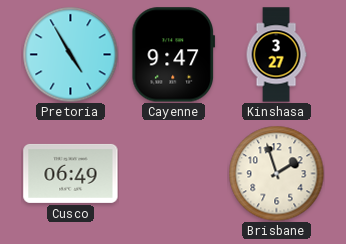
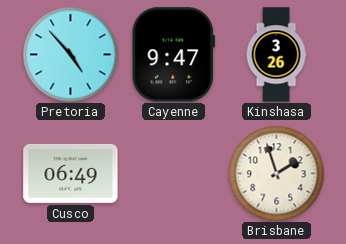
Pretoria: 4:55 -> 4:53 (70, 54)
Kinshasa: 3:27 -> 3:26 (276, 55)
